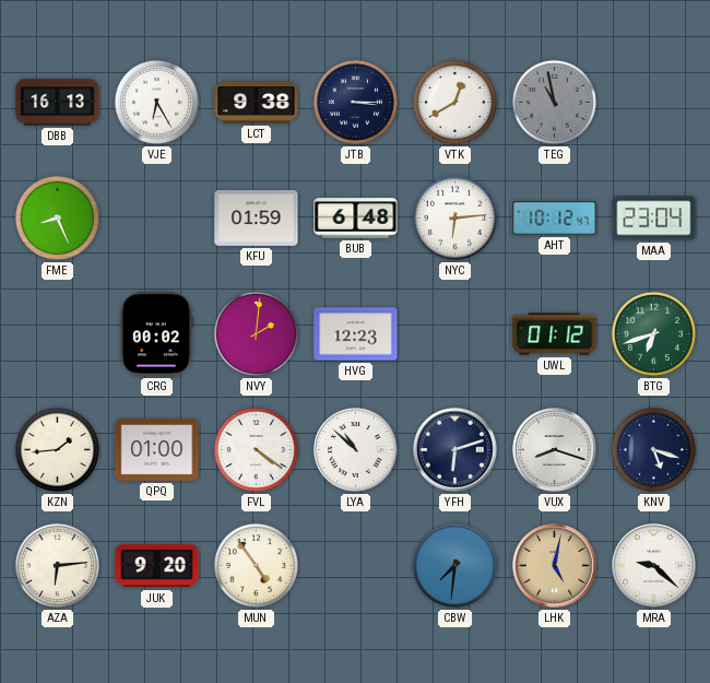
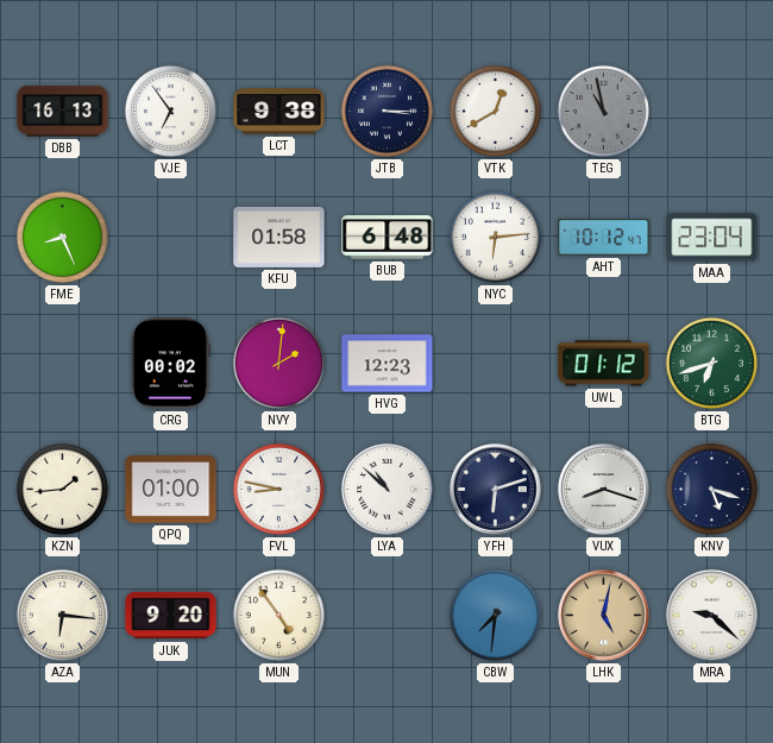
VJE: 6:25 -> 6:54 (170, 111)
KFU: 01:59 -> 01:58 (279, 237)
FVL: 4:21 -> 8:47 (278, 489)
AZA: 6:14 -> 6:16 (62, 615)
